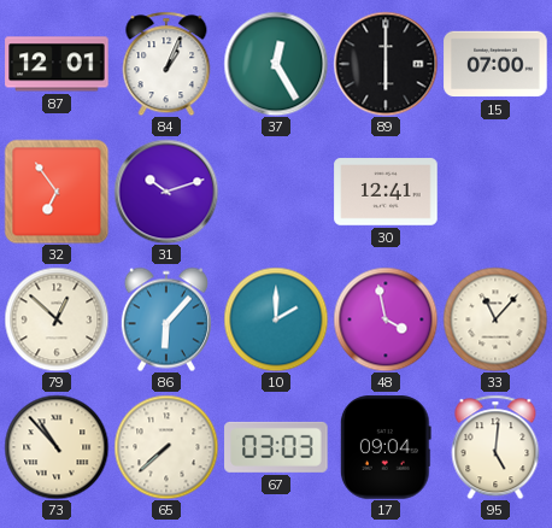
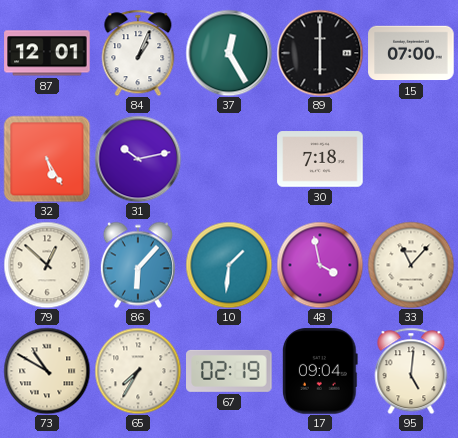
32: 6:54 -> 5:25 (47, 159)
31: 10:12 -> 10:13 (138, 159)
30: 12:41 -> 7:18 (320, 159)
10: 2:00 -> 1:31 (229, 265)
73: 10:53 -> 10:50 (47, 371)
65: 7:38 -> 7:35 (138, 371)
67: 03:03 -> 02:19 (229, 371)
